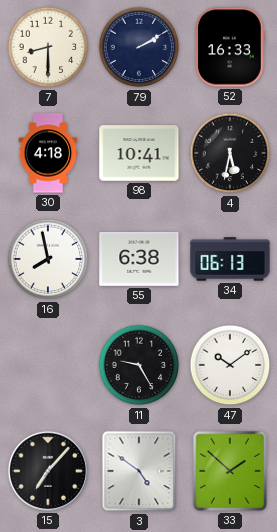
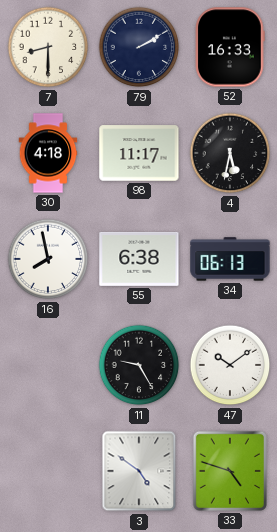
98: 10:41 -> 11:17 (139, 153)
15: 7:07 -> none (48, 471)
33: 1:52 -> 4:48 (230, 471)
